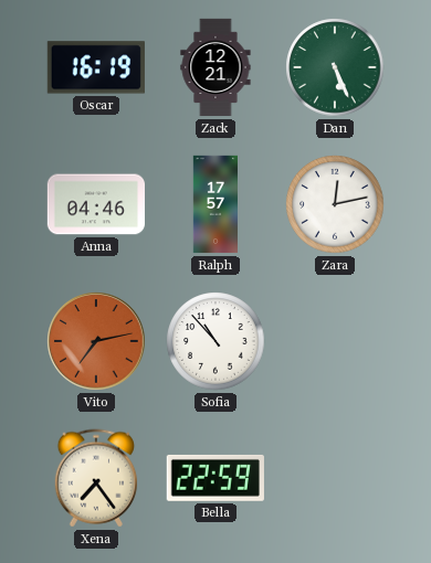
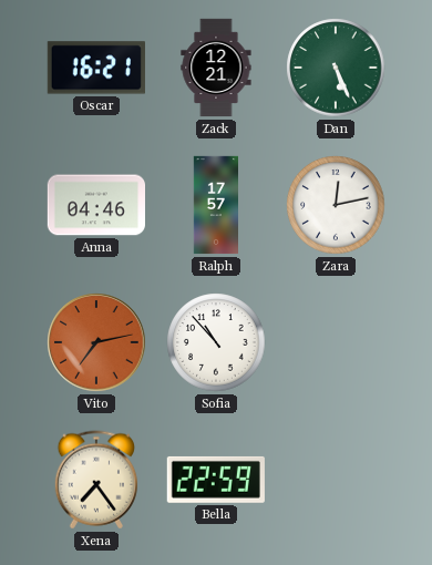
Oscar: 16:19 -> 16:21 (96, 68)
